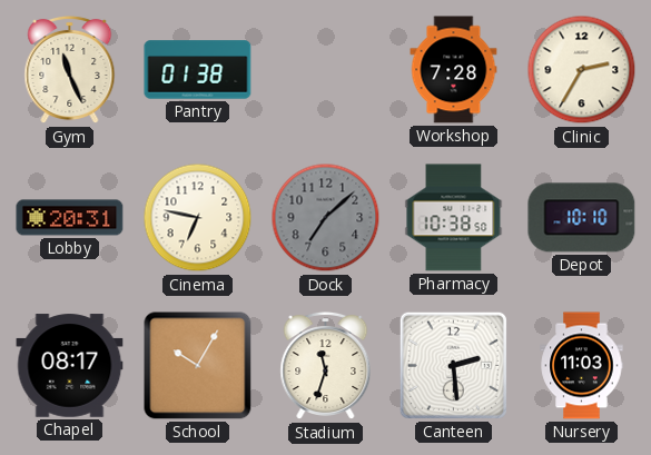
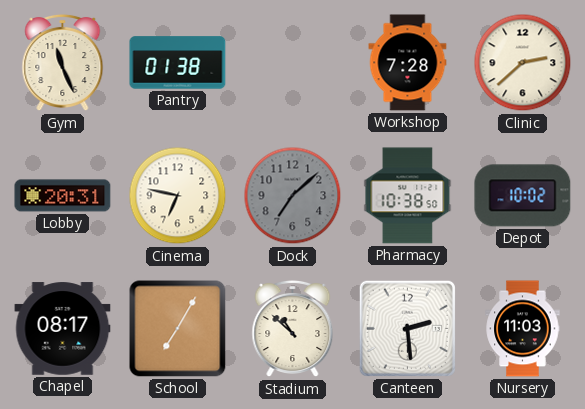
Clinic: 2:35 -> 2:38 (523, 63)
Depot: 10:10 -> 10:02 (523, 196)
School: 10:05 -> 7:05 (178, 329)
Stadium: 11:33 -> 10:52 (293, 329)
